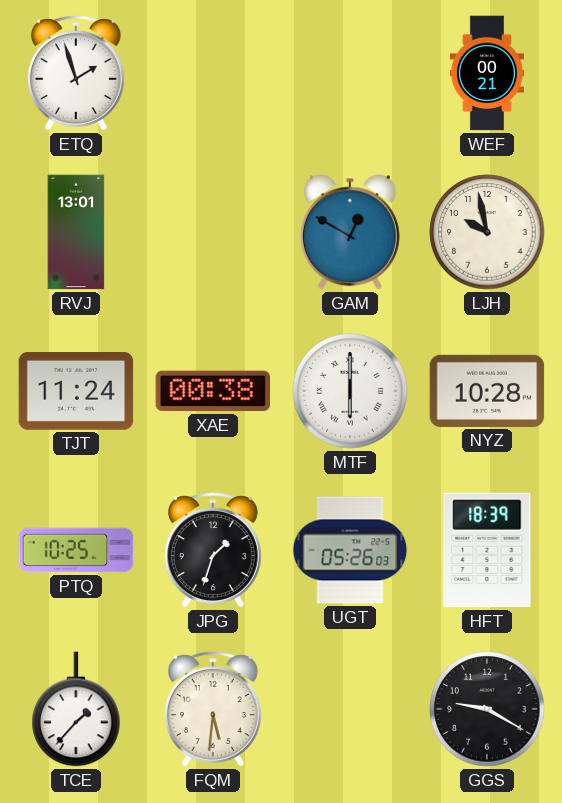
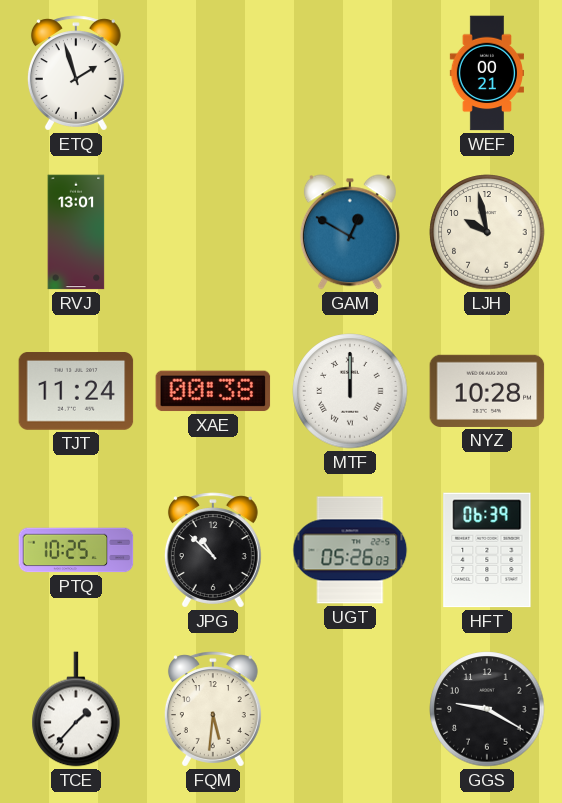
MTF: 6:00 -> 12:00 (350, 391)
JPG: 1:33 -> 10:52 (213, 550)
HFT: 18:39 -> 06:39 (487, 550)
